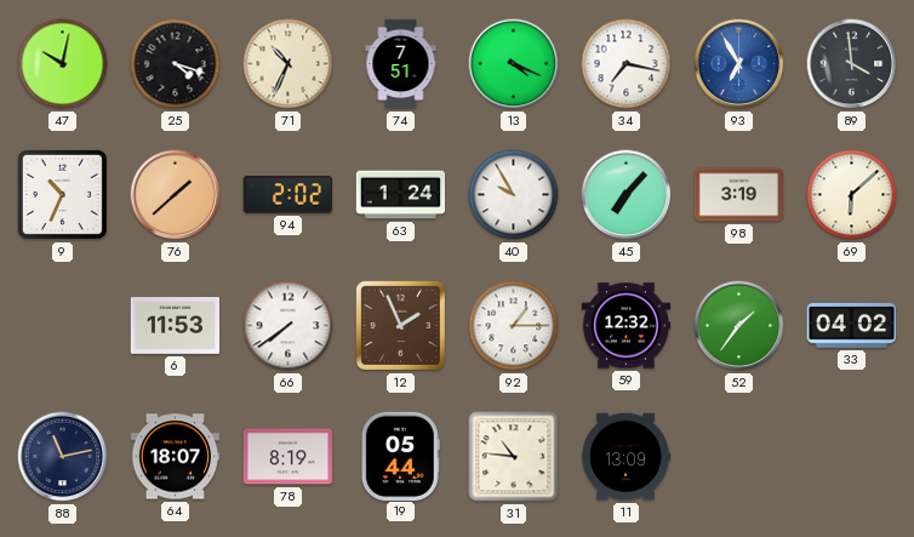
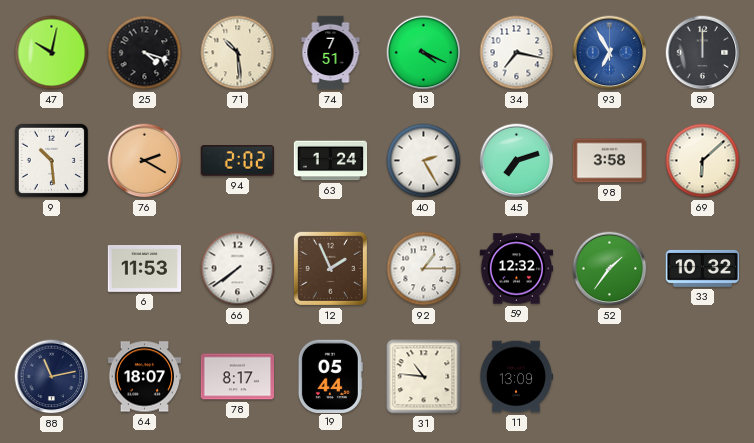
71: 10:34 -> 10:29 (238, 53)
89: 3:59 -> 12:00 (703, 53)
9: 10:34 -> 10:29 (51, 160)
76: 1:38 -> 2:20 (145, 161)
40: 9:55 -> 2:25 (424, 161)
45: 7:07 -> 7:12 (517, 161)
98: 3:19 -> 3:58 (610, 161)
33: 04:02 -> 10:32 (703, 268)
78: 8:19 -> 8:17 (238, 377)
